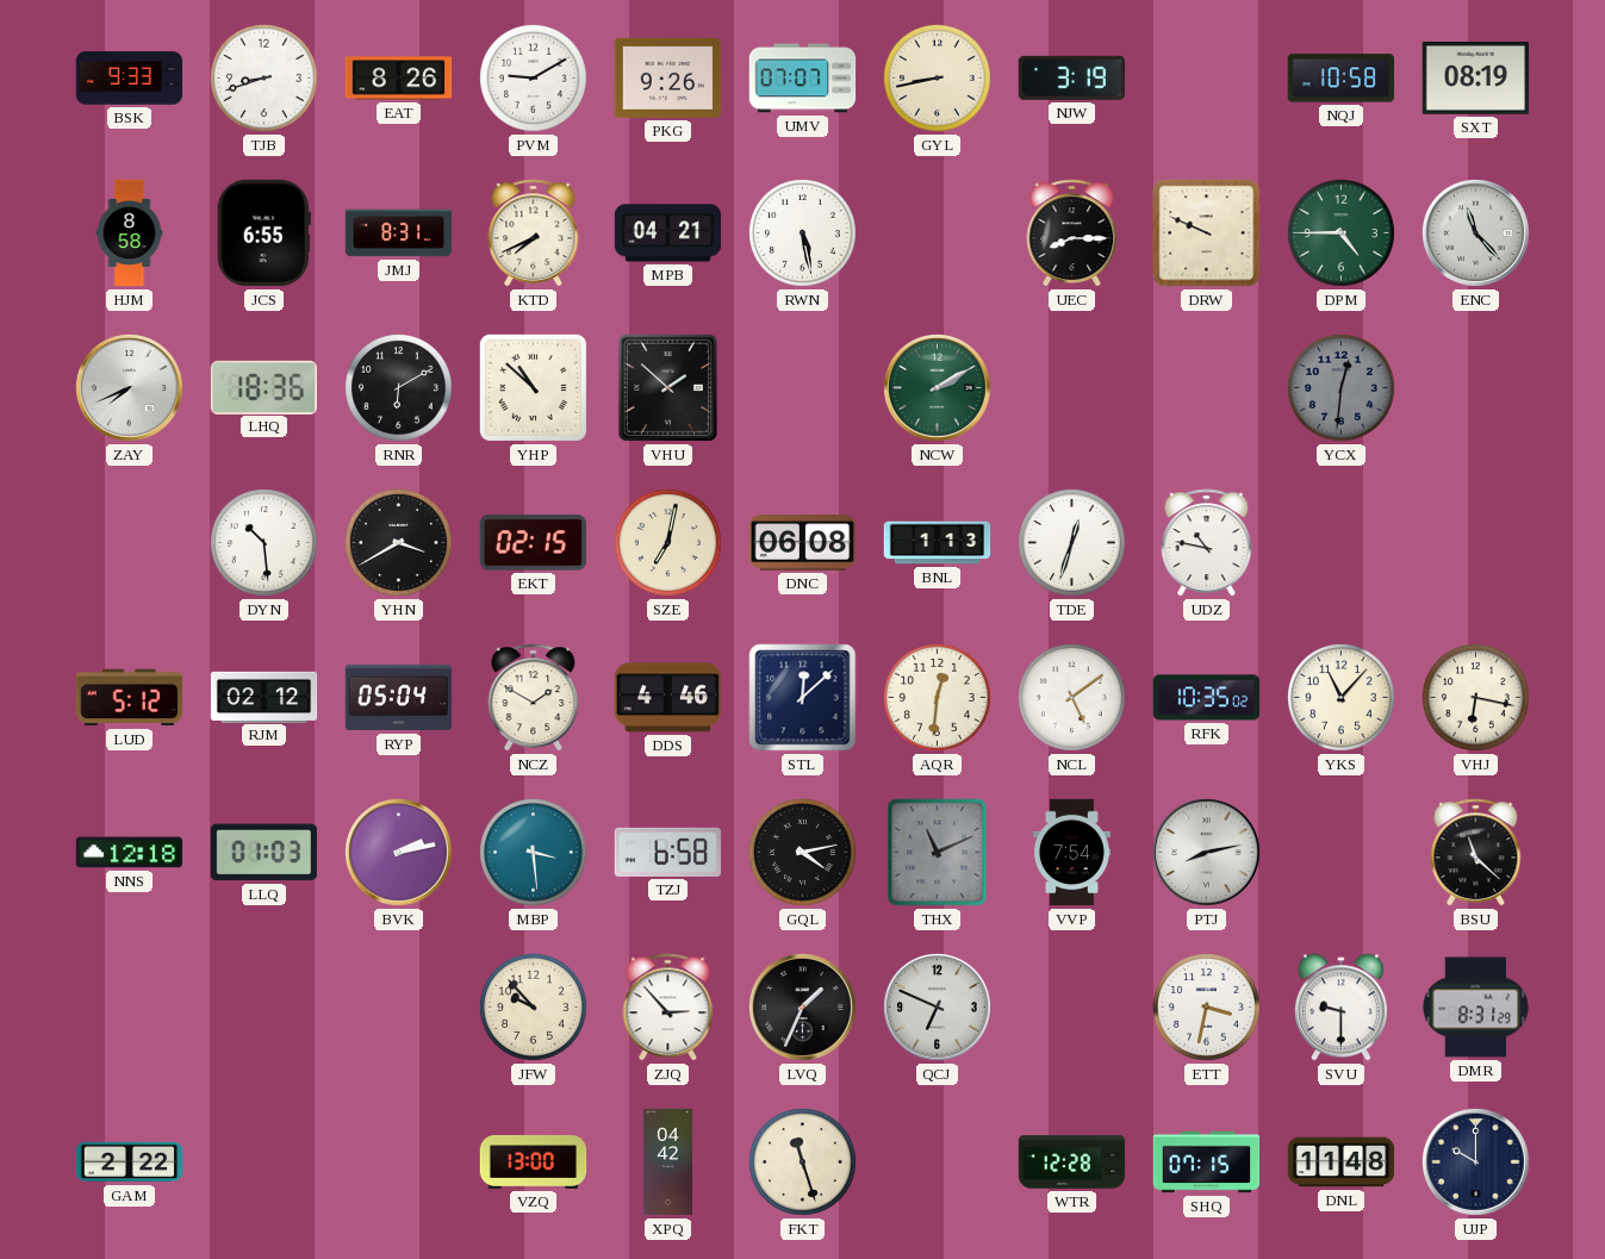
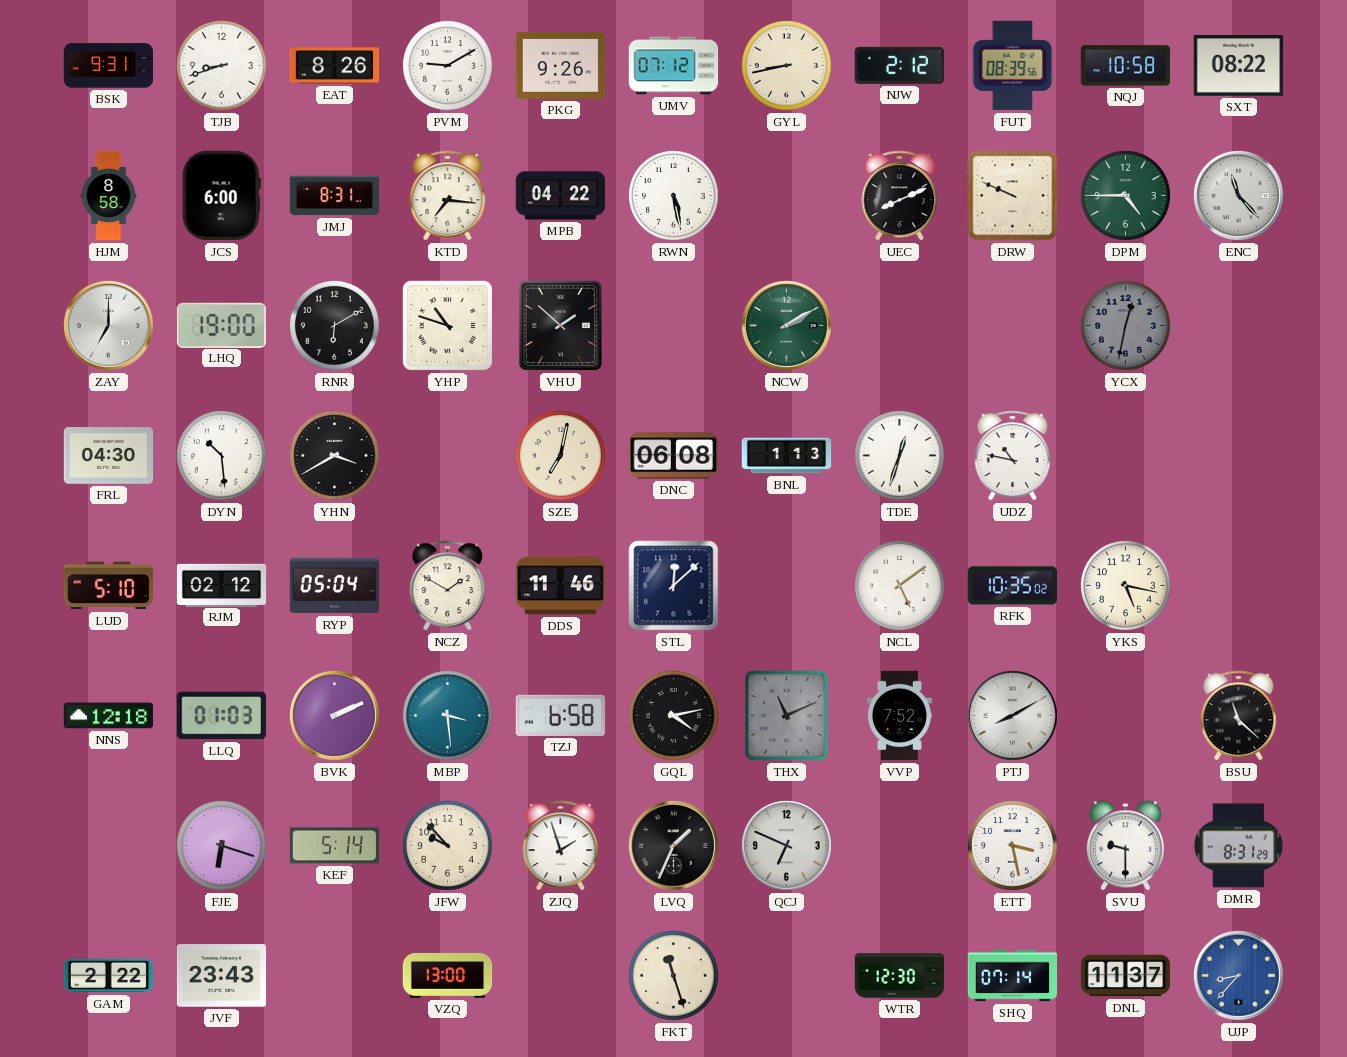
BSK: 9:33 -> 9:31 (109, 66)
UMV: 07:07 -> 07:12 (674, 66)
NJW: 3:19 -> 2:12 (899, 65)
FUT: none -> 08:39 (1013, 66)
SXT: 08:19 -> 08:22 (1239, 65)
JCS: 6:55 -> 6:00 (221, 196)
KTD: 7:41 -> 7:16 (448, 196)
MPB: 04:21 -> 04:22 (561, 196)
UEC: 8:15 -> 8:11 (900, 196)
ZAY: 7:41 -> 7:00 (109, 326)
LHQ: 18:36 -> 19:00 (221, 325)
YHP: 10:52 -> 10:48 (447, 325)
YCX: 12:31 -> 12:32 (1126, 326)
FRL: none -> 04:30 (109, 456)
EKT: 02:15 -> none (534, 543)
LUD: 5:12 -> 5:10 (109, 586)
DDS: 4:46 -> 11:46 (560, 586)
AQR: 12:31 -> none (938, 698)
YKS: 11:07 -> 5:17 (1126, 586)
VHJ: 6:17 -> none (1476, 698)
BVK: 2:13 -> 2:11 (335, 716)
VVP: 7:54 -> 7:52 (899, 716)
PTJ: 8:13 -> 8:10 (1013, 716)
FJE: none -> 6:18 (222, 846)
KEF: none -> 5:14 (335, 846)
ZJQ: 2:53 -> 1:57 (561, 846)
ETT: 3:32 -> 3:28 (1013, 846)
JVF: none -> 23:43 (222, 976)
XPQ: 04:42 -> none (667, 1163)
WTR: 12:28 -> 12:30 (900, 976)
SHQ: 07:15 -> 07:14 (1013, 976)
DNL: 11:48 -> 11:37 (1126, 976)
UJP: 10:00 -> 8:37 (1239, 976)
UJP dial: navy -> blue (1239, 976)
